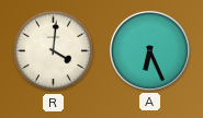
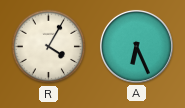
R: 4:01 -> 4:05 (49, 47)
